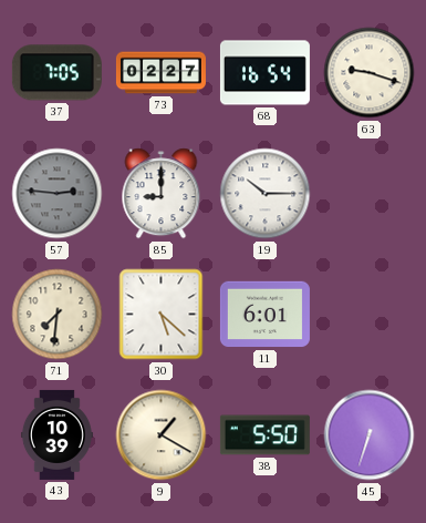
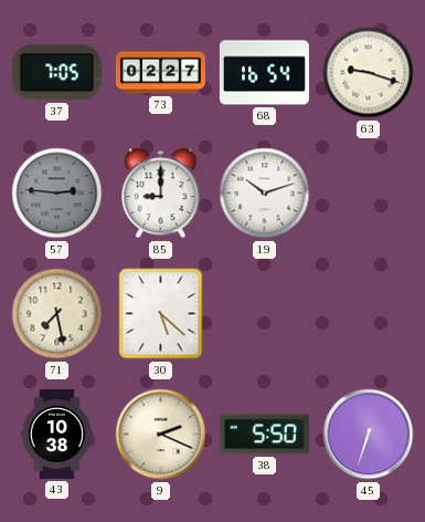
19: 10:15 -> 10:12 (265, 194)
71: 7:31 -> 7:28 (57, 314)
11: 6:01 -> none (264, 315)
43: 10:39 -> 10:38 (56, 434)
9: 1:20 -> 2:19 (161, 435)
